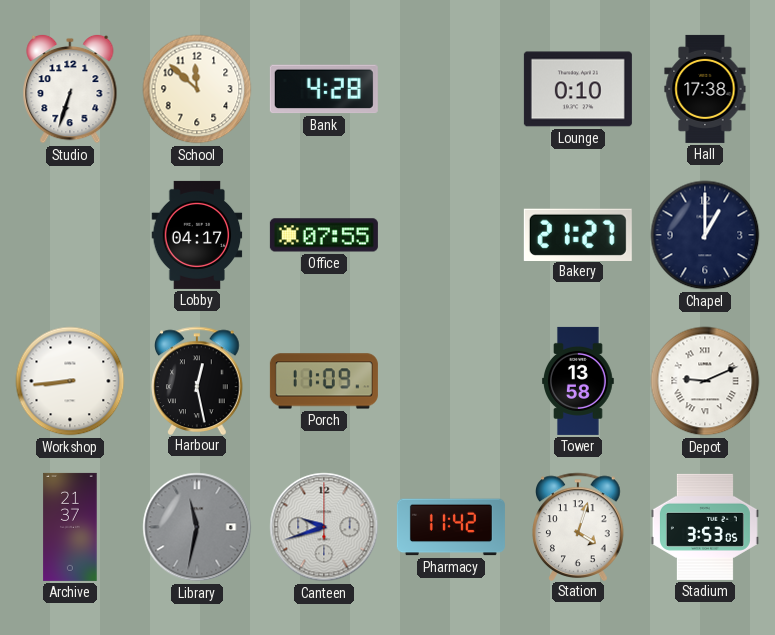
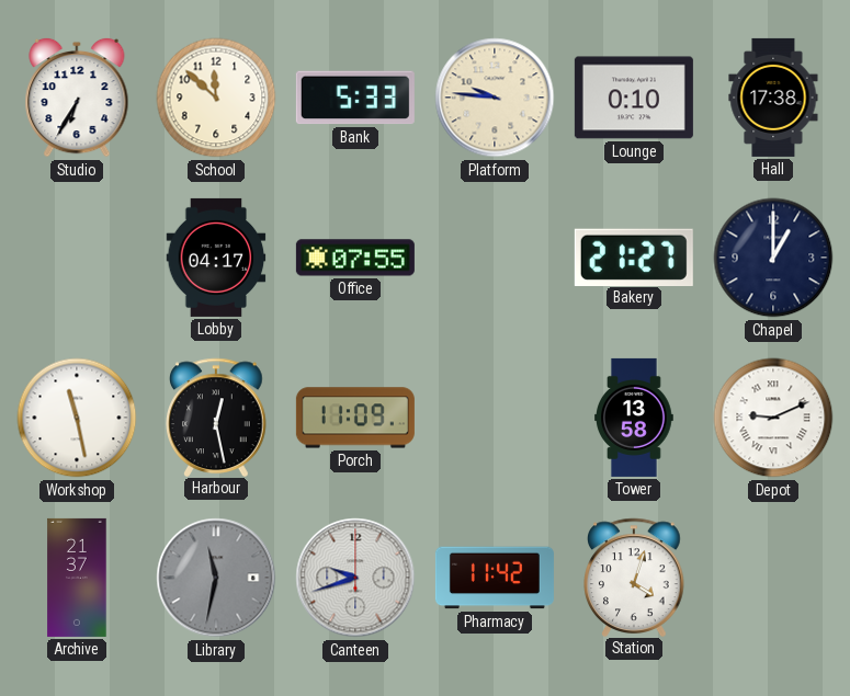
Studio: 6:33 -> 6:35 (77, 98)
Bank: 4:28 -> 5:33 (355, 98)
Platform: none -> 9:46 (495, 98)
Workshop: 8:44 -> 11:28 (77, 418)
Stadium: 3:53 -> none (705, 527)
